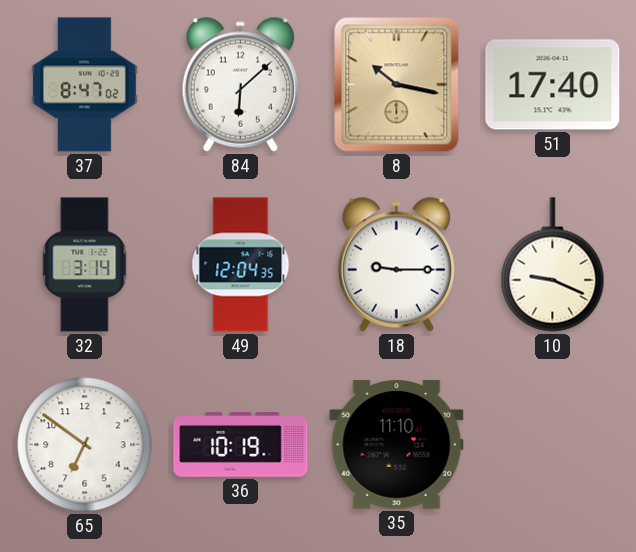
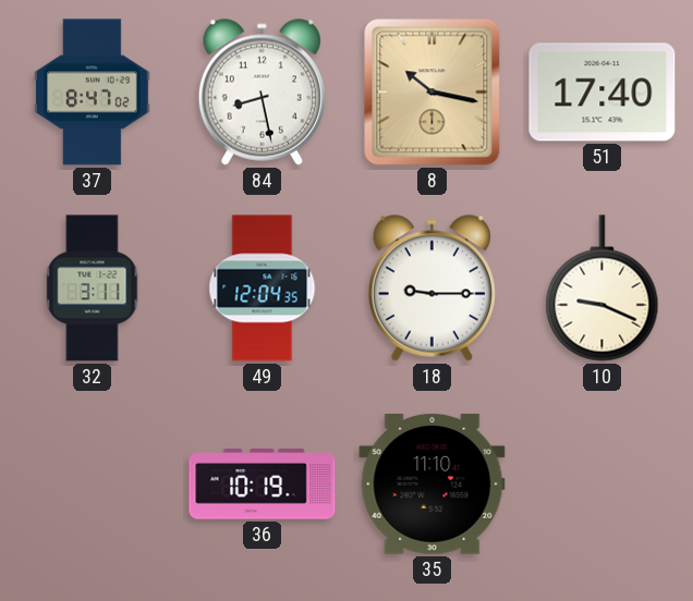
84: 6:08 -> 8:28 (262, 91)
32: 3:14 -> 3:11 (93, 289)
65: 6:51 -> none (85, 445)
